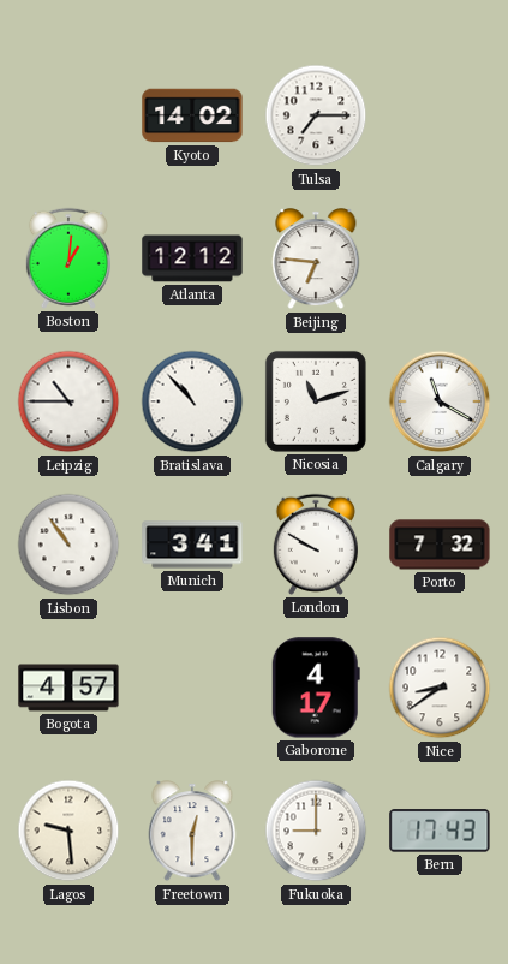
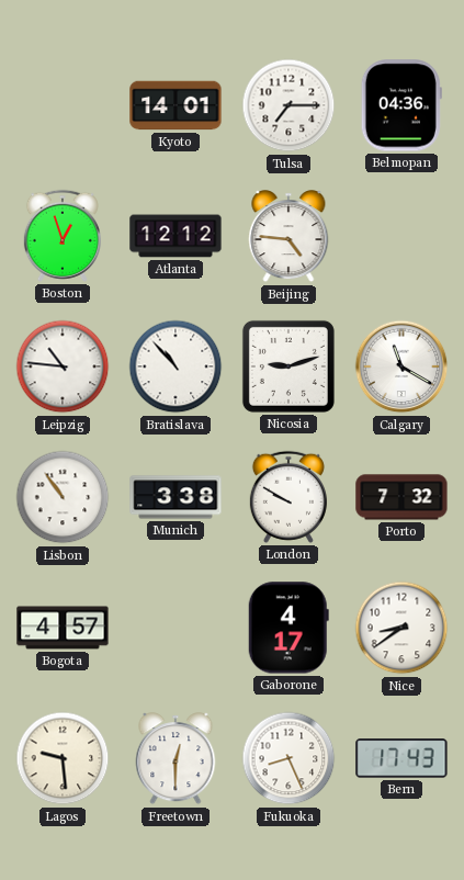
Kyoto: 14:02 -> 14:01 (176, 105)
Belmopan: none -> 04:36 (401, 105)
Boston: 1:01 -> 12:57 (63, 236)
Beijing: 6:46 -> 4:46 (288, 237)
Leipzig: 10:45 -> 10:46 (63, 366)
Nicosia: 11:12 -> 9:12 (288, 366)
Munich: 3:41 -> 3:38 (176, 497)
Fukuoka: 9:00 -> 8:26 (288, 758)
